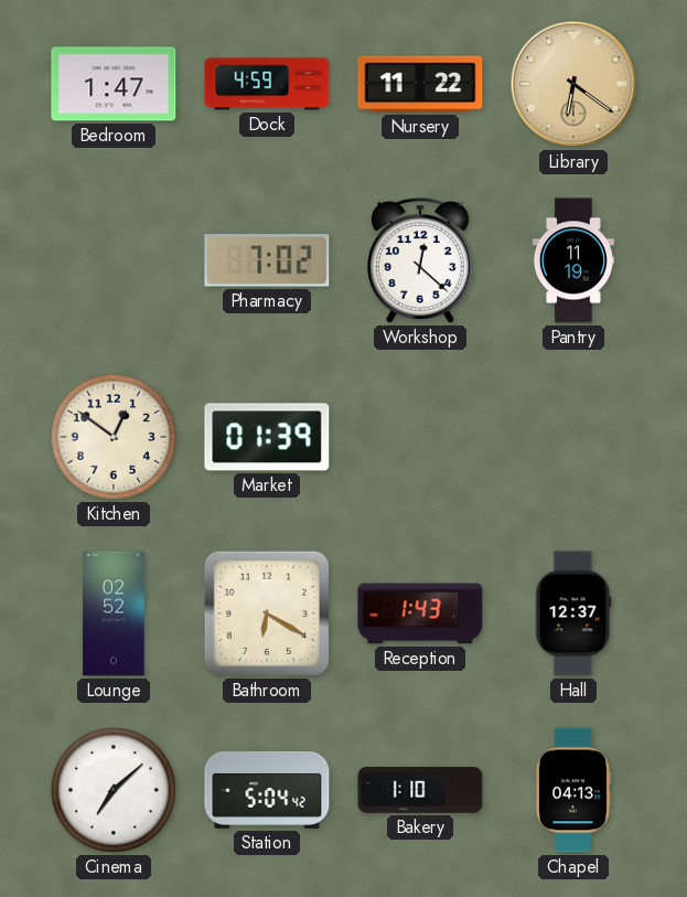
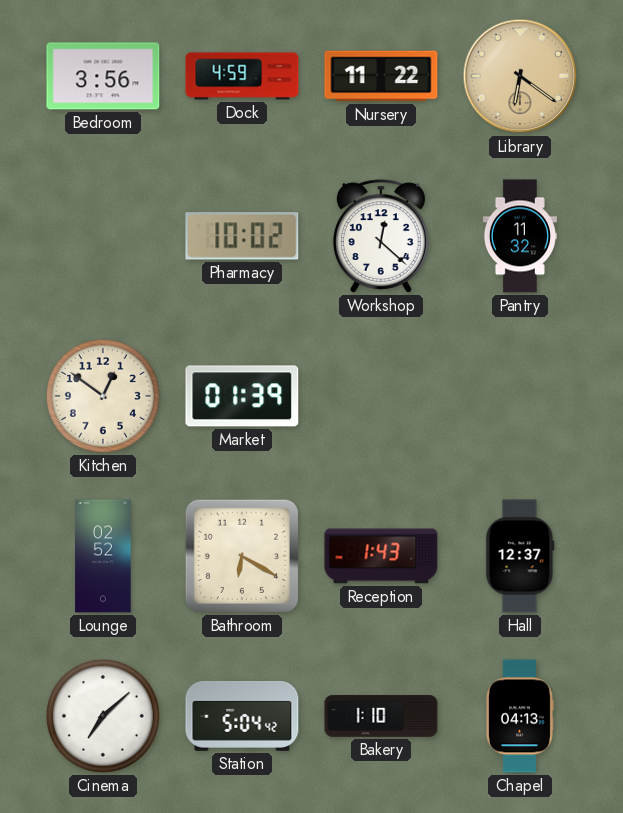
Bedroom: 1:47 -> 3:56 (103, 76)
Pharmacy: 7:02 -> 10:02 (242, 236)
Pantry: 11:19 -> 11:32 (520, 236)
